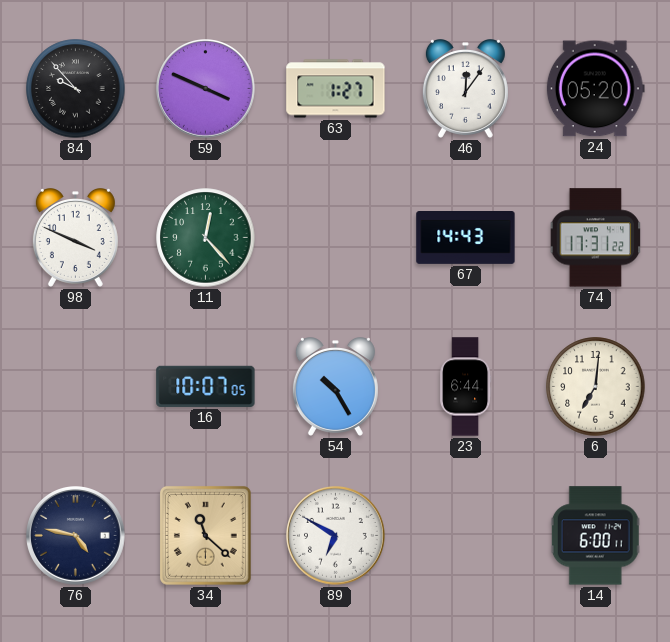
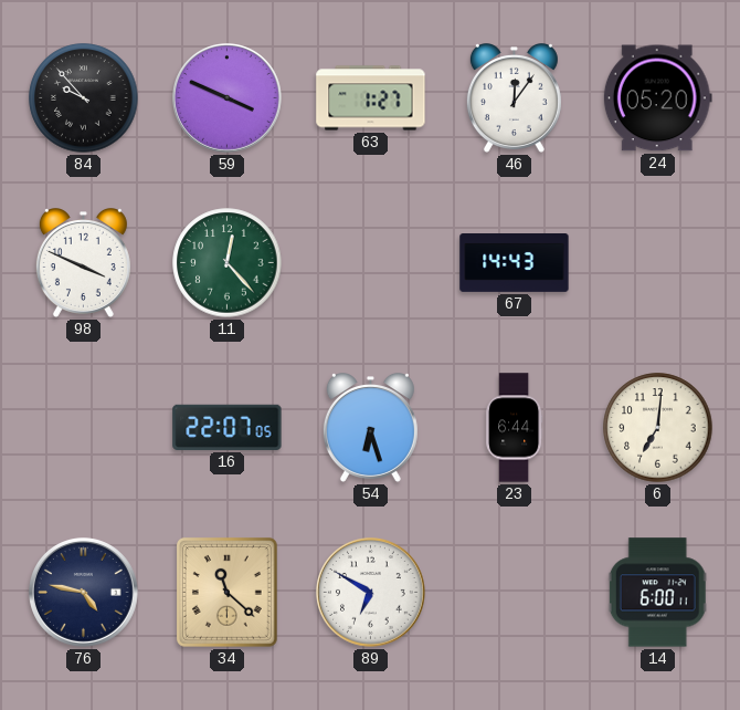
74: 17:31 -> none (596, 238)
16: 10:07 -> 22:07 (228, 427)
54: 10:25 -> 6:27 (370, 428)
